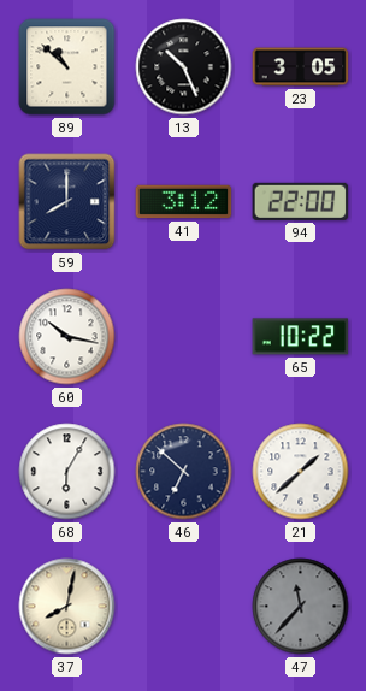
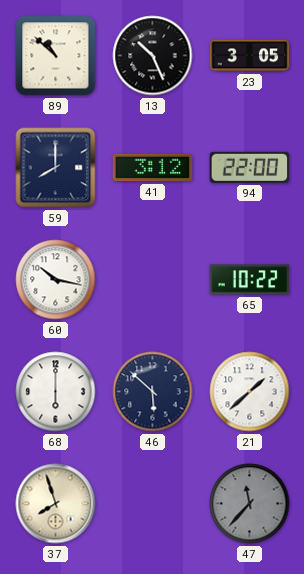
68: 6:05 -> 6:00 (56, 392)
46: 6:52 -> 5:52 (153, 392)
37: 8:02 -> 7:57 (56, 504)
